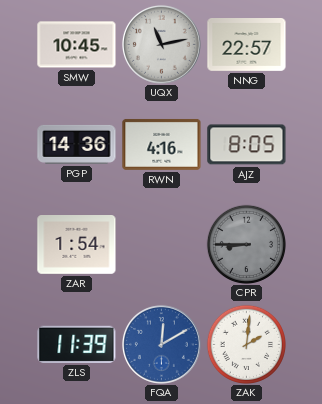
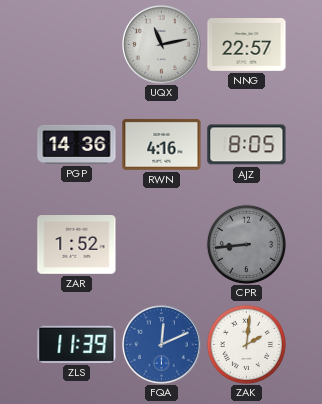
SMW: 10:45 -> none (77, 45)
ZAR: 1:54 -> 1:52 (77, 245)
CPR: 8:45 -> 8:44 (246, 244)
FQA: 12:10 -> 12:11 (161, 344)
